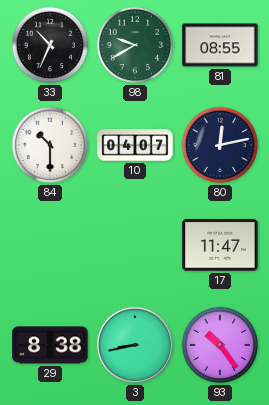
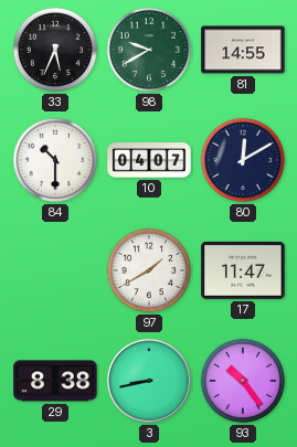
33: 10:34 -> 5:34 (55, 50)
81: 08:55 -> 14:55 (243, 50)
80: 12:13 -> 12:10 (243, 160)
97: none -> 1:40 (149, 270)
